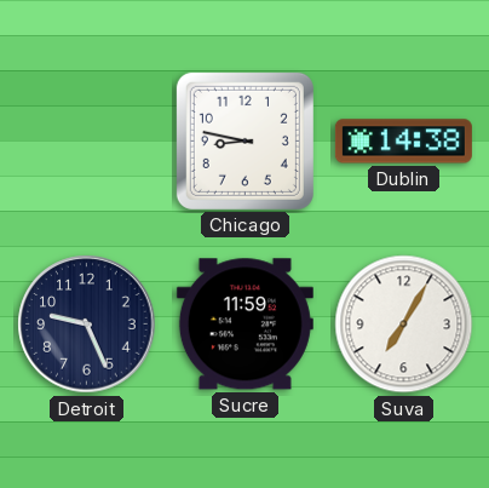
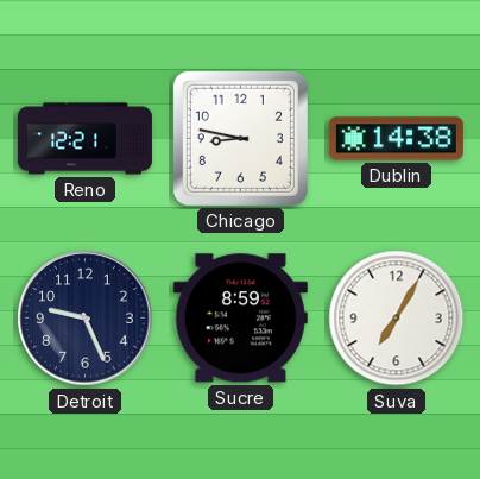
Reno: none -> 12:21 (84, 139)
Sucre: 11:59 -> 8:59 (240, 319)
